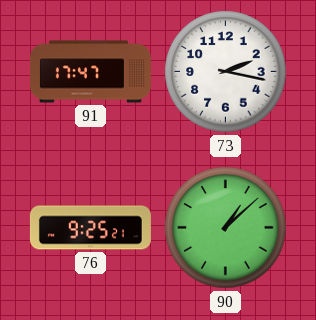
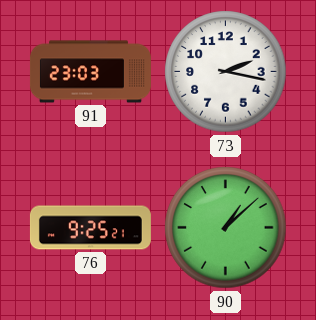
91: 17:47 -> 23:03 (90, 72)
